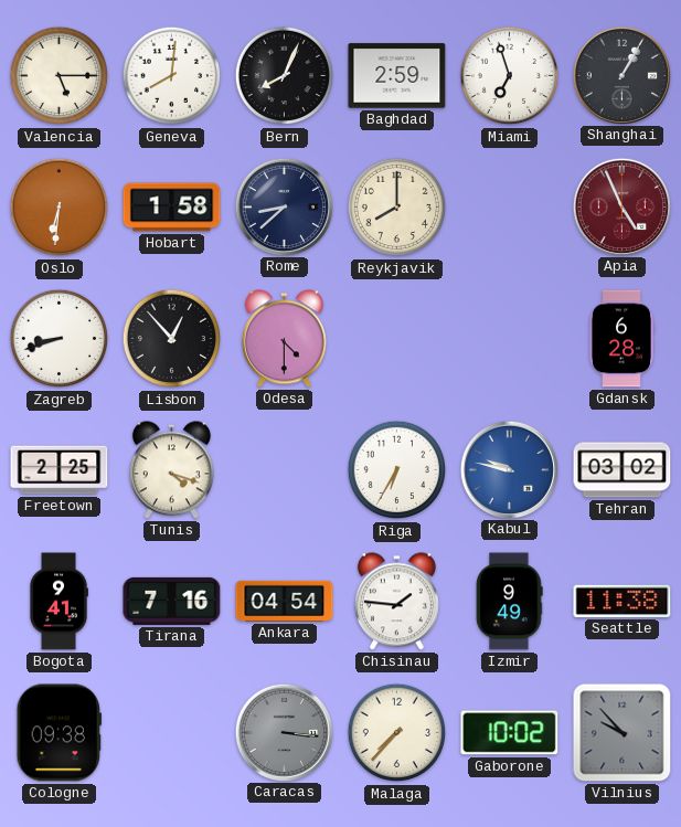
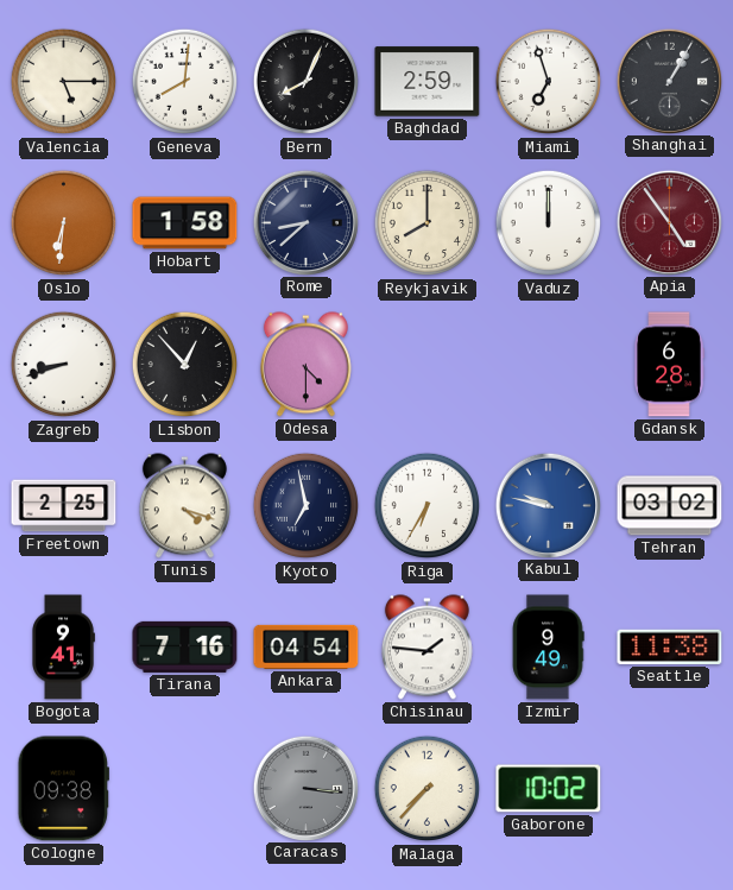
Vaduz: none -> 12:00 (549, 223)
Apia: 4:56 -> 4:54 (669, 222)
Kyoto: none -> 6:58 (307, 506)
Vilnius: 9:53 -> none (623, 733)
